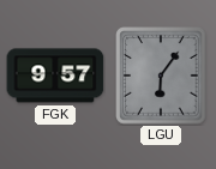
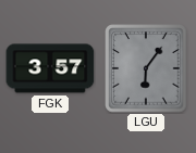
FGK: 9:57 -> 3:57 (50, 68)
